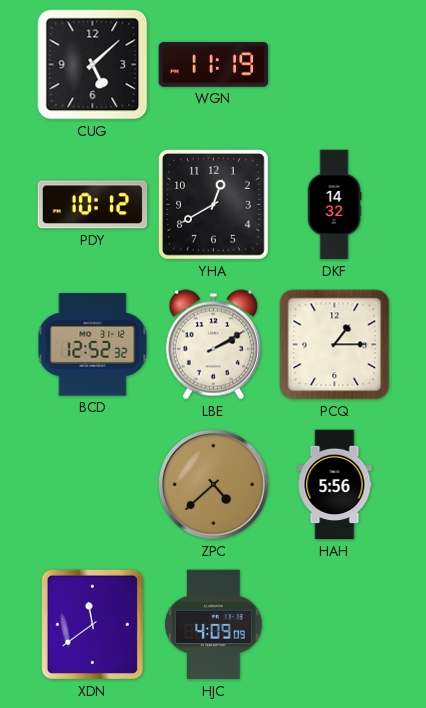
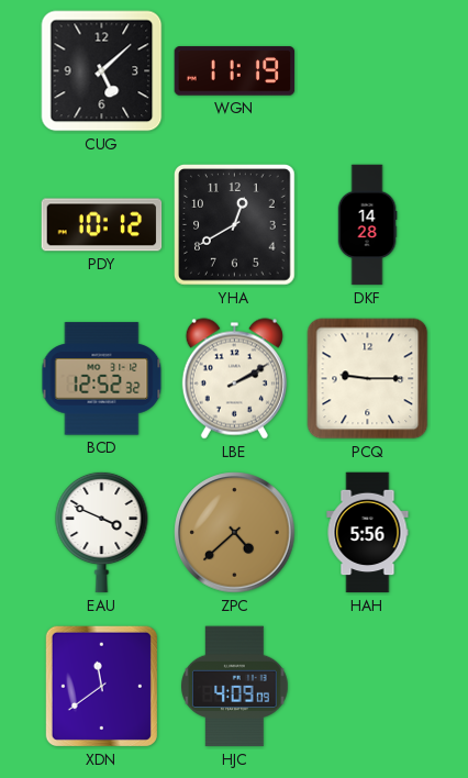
DKF: 14:32 -> 14:28 (367, 225)
PCQ: 1:15 -> 9:15 (368, 379)
EAU: none -> 3:49 (102, 532)
